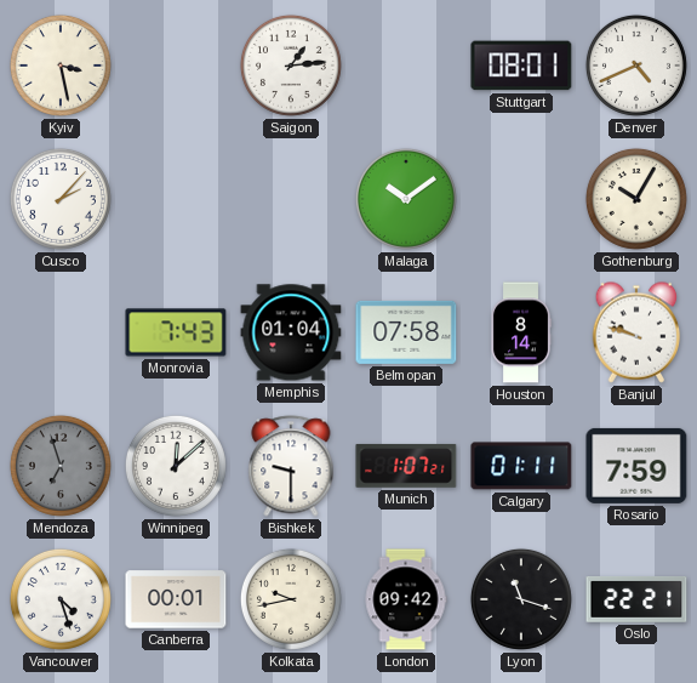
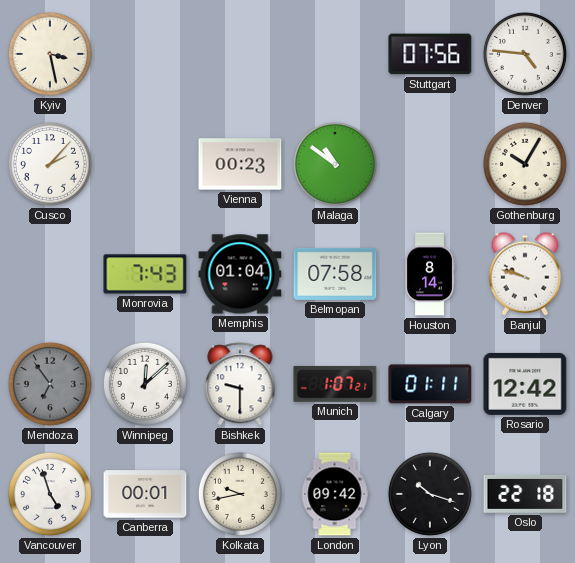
Saigon: 1:14 -> none (291, 66)
Stuttgart: 08:01 -> 07:56 (430, 54)
Denver: 4:41 -> 4:46 (525, 54)
Vienna: none -> 00:23 (240, 164)
Malaga: 10:09 -> 10:51 (335, 164)
Mendoza: 6:57 -> 6:54 (50, 384)
Rosario: 7:59 -> 12:42 (525, 384)
Vancouver: 4:27 -> 4:57 (50, 494)
Lyon: 11:18 -> 10:18 (430, 494)
Oslo: 22:21 -> 22:18 (525, 495)
